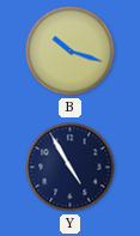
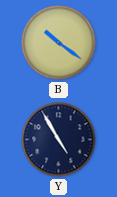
B: 10:18 -> 10:21 (59, 43)
